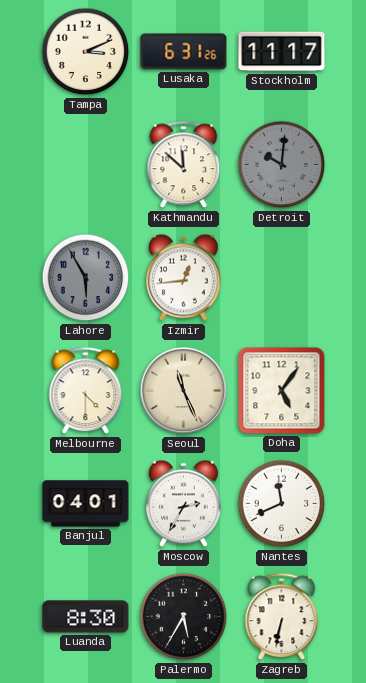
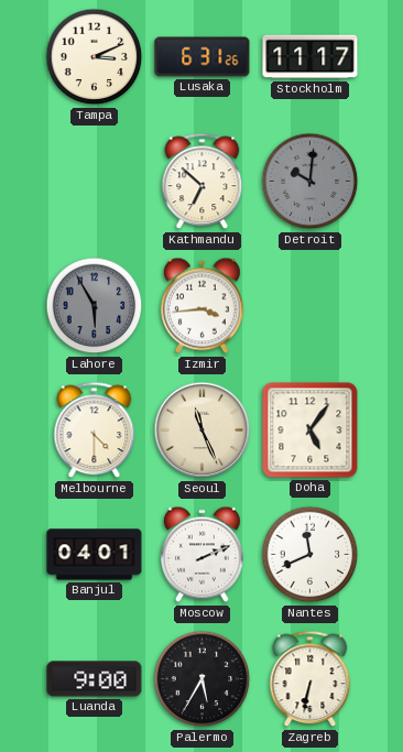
Kathmandu: 11:52 -> 6:52 (203, 182)
Izmir: 12:44 -> 3:44 (203, 306)
Moscow: 2:35 -> 2:11 (203, 555)
Luanda: 8:30 -> 9:00 (95, 679)
